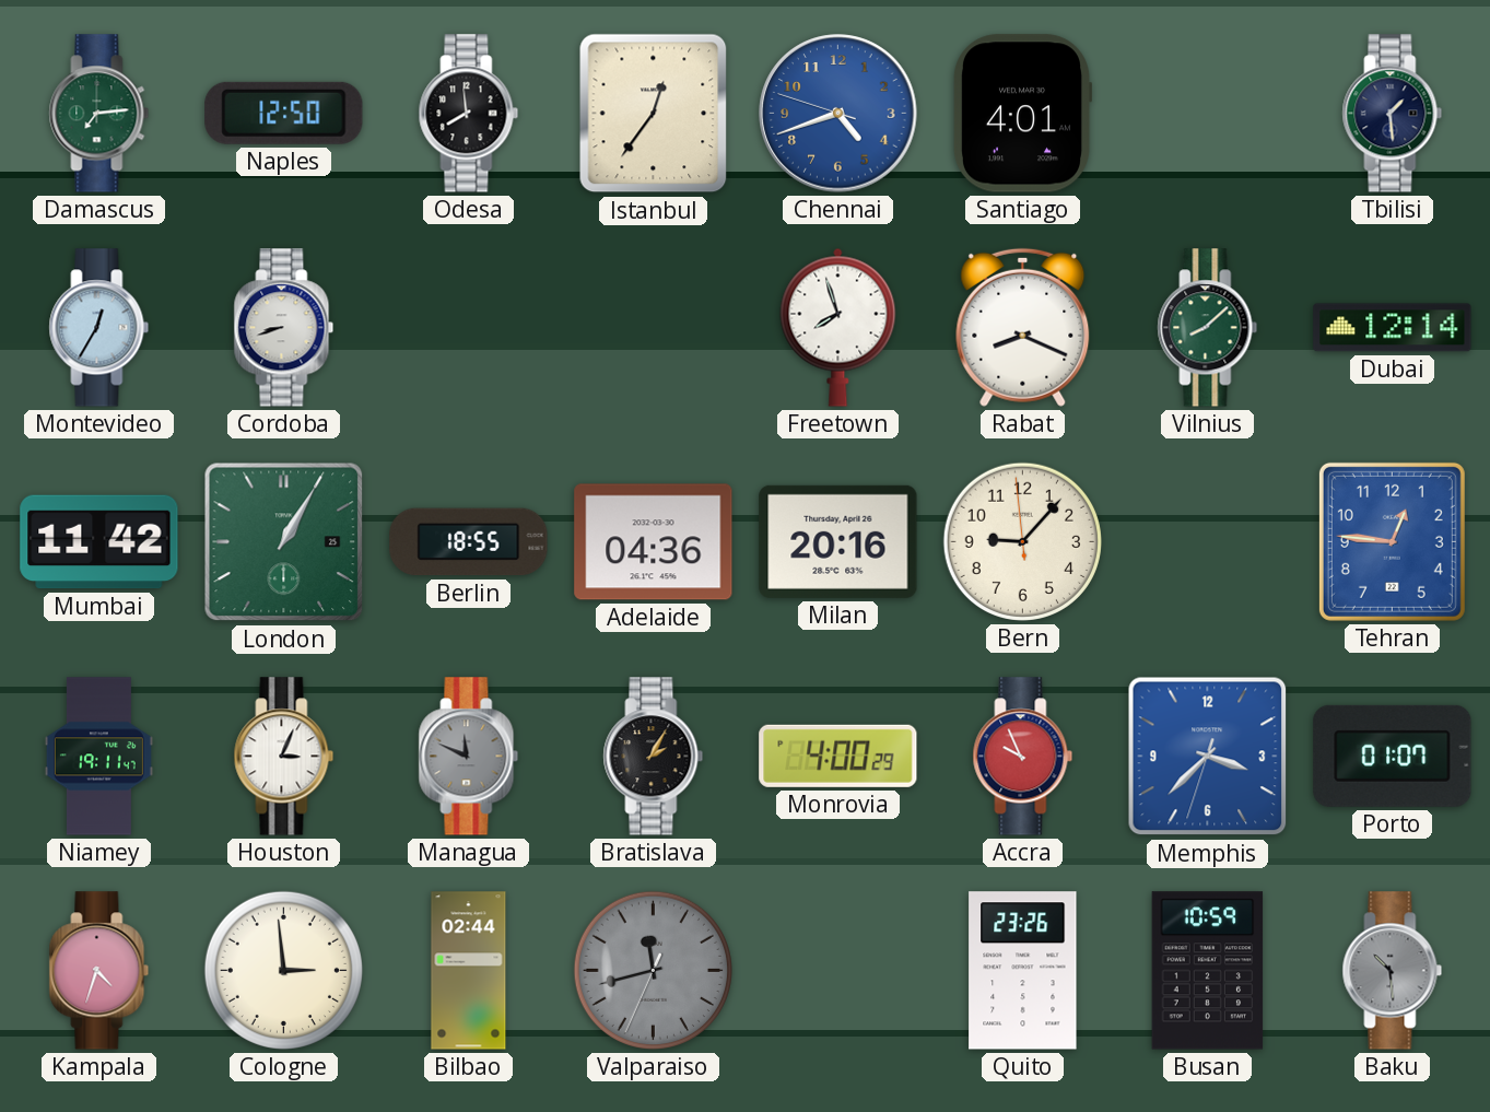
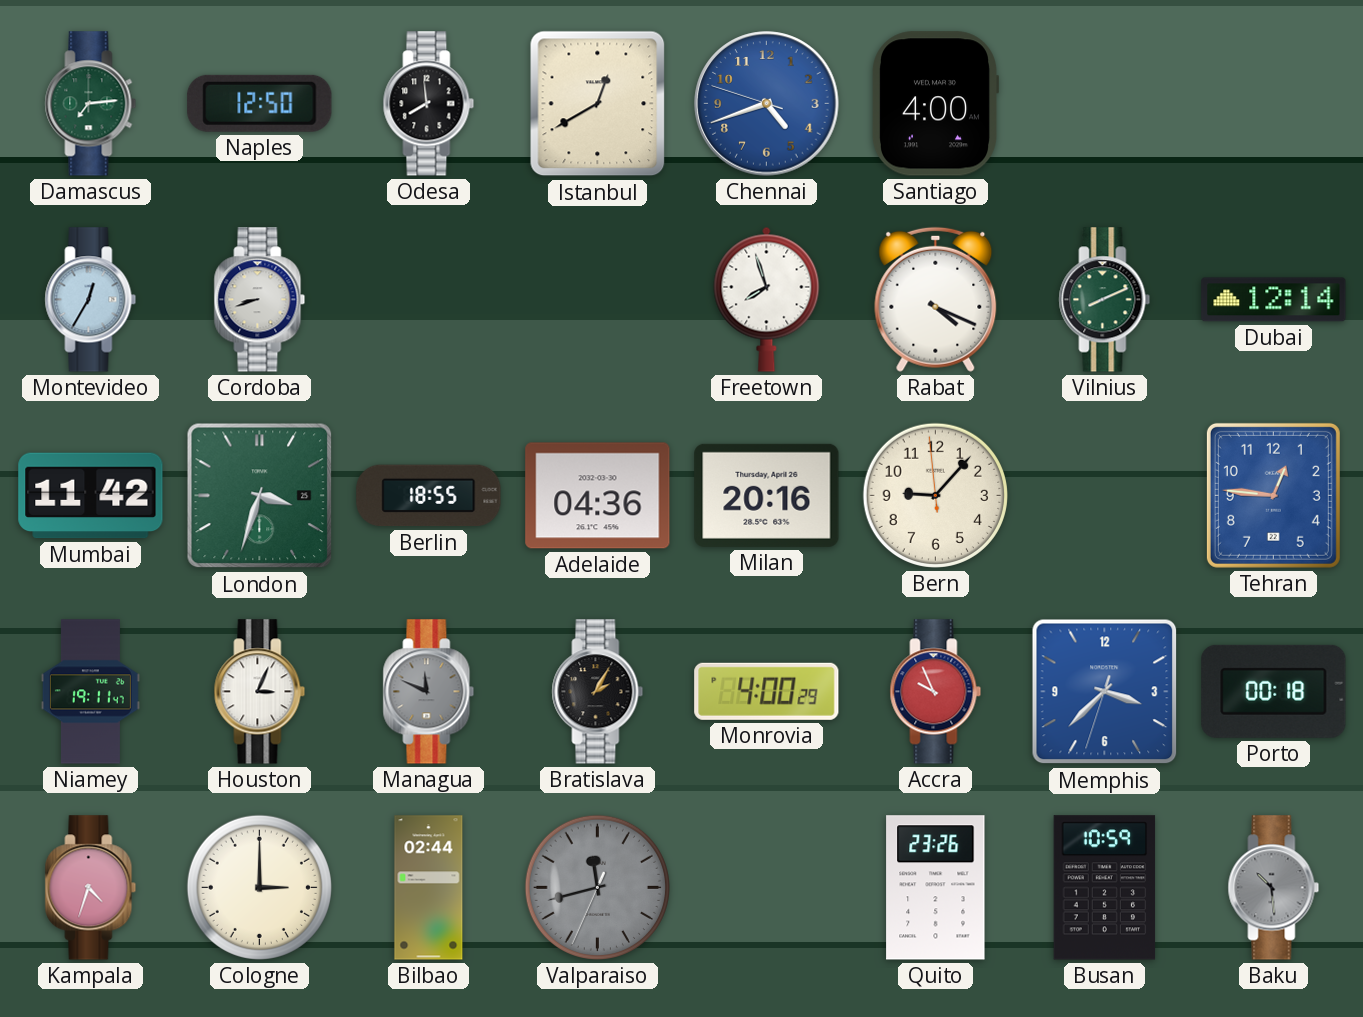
Istanbul: 12:36 -> 12:40 (598, 104)
Santiago: 4:01 -> 4:00 (934, 104)
Tbilisi: 1:29 -> none (1393, 114)
Rabat: 8:19 -> 4:19 (936, 299)
Vilnius: 8:08 -> 8:11 (1105, 300)
London: 1:05 -> 3:33 (260, 496)
Porto: 01:07 -> 00:18 (1274, 691)
Cologne: 2:59 -> 3:00 (259, 887)
